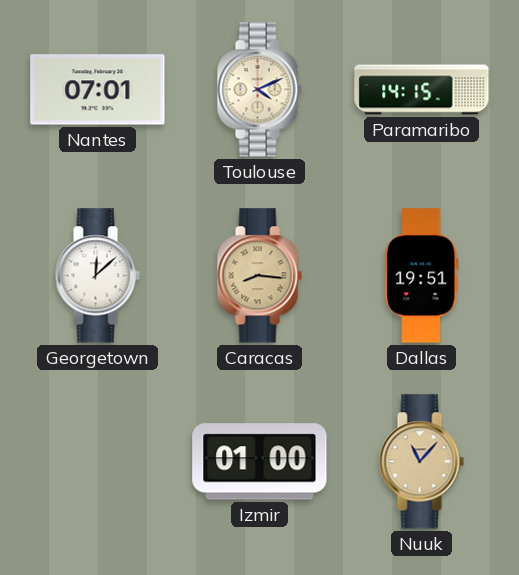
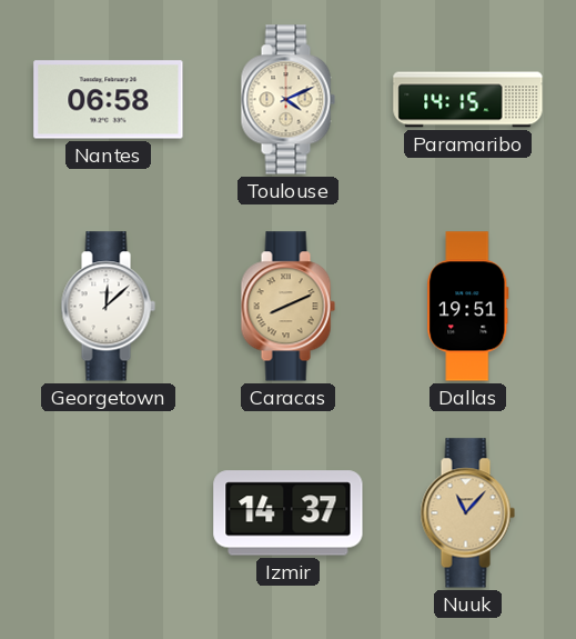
Nantes: 07:01 -> 06:58 (109, 100)
Caracas: 8:16 -> 8:11 (287, 307)
Izmir: 01:00 -> 14:37 (289, 513)
